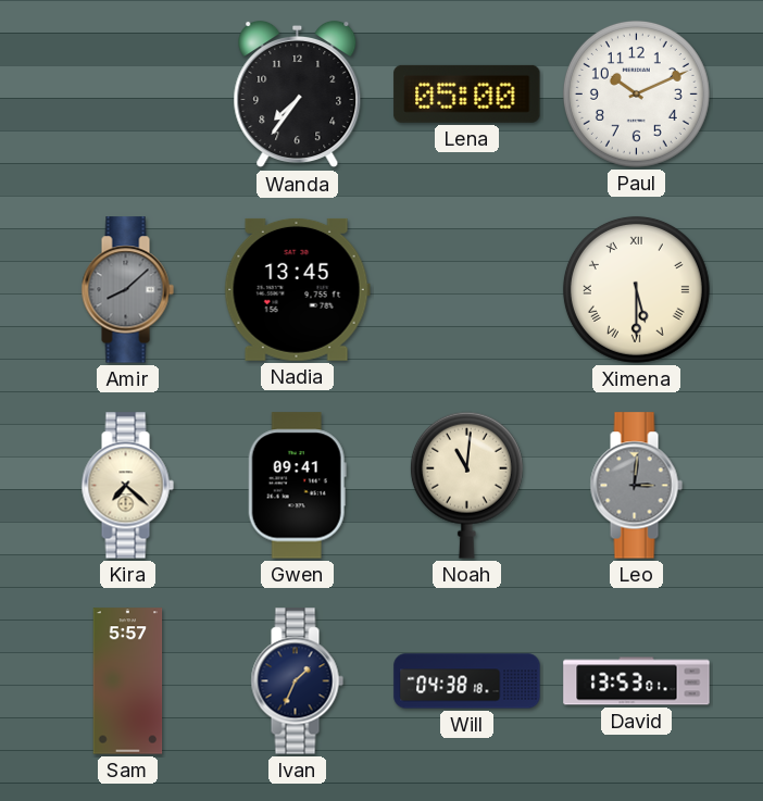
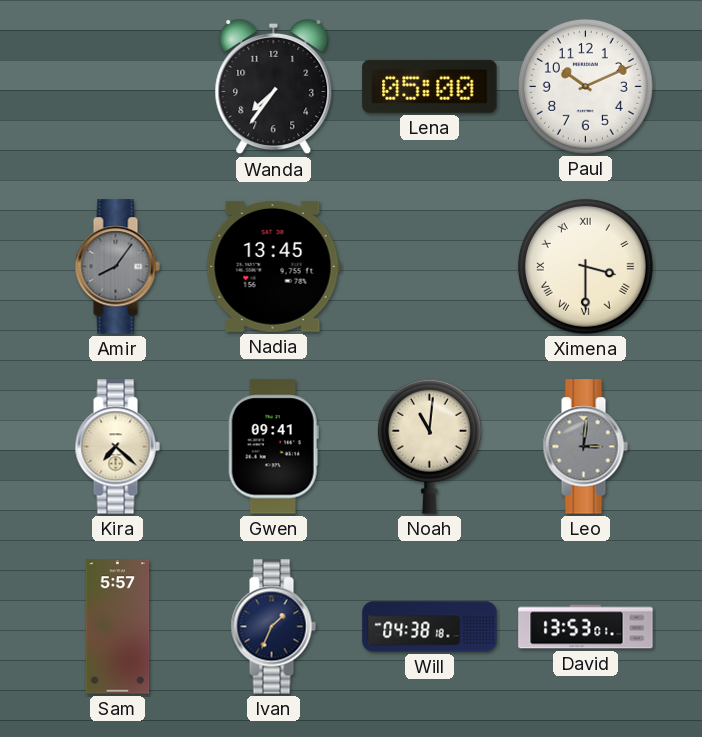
Amir: 8:08 -> 8:06 (117, 267)
Ximena: 5:30 -> 3:30 (585, 266)
